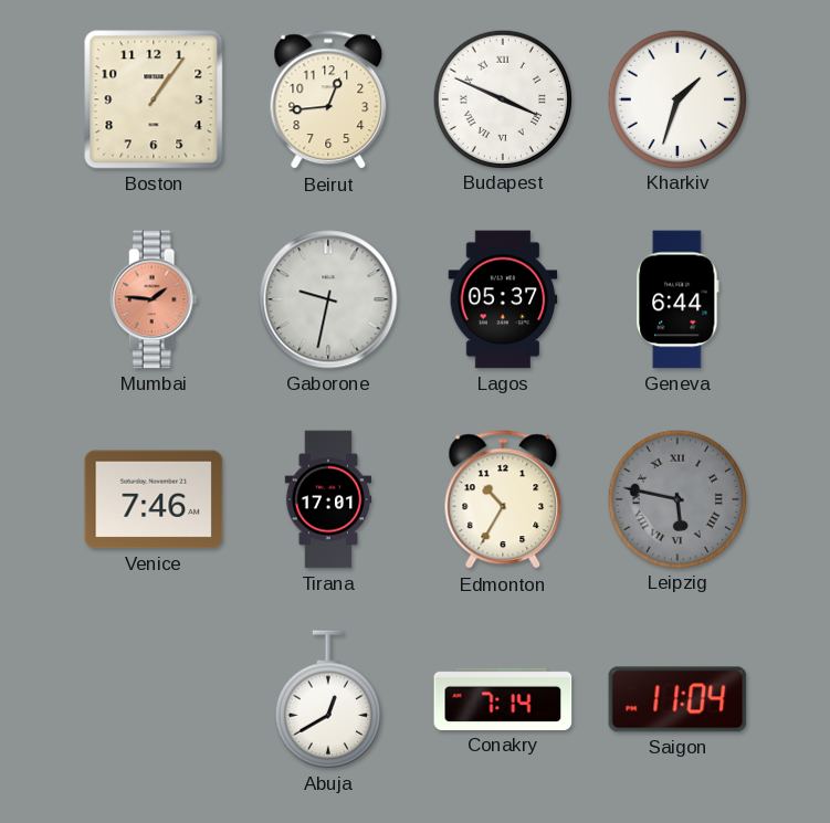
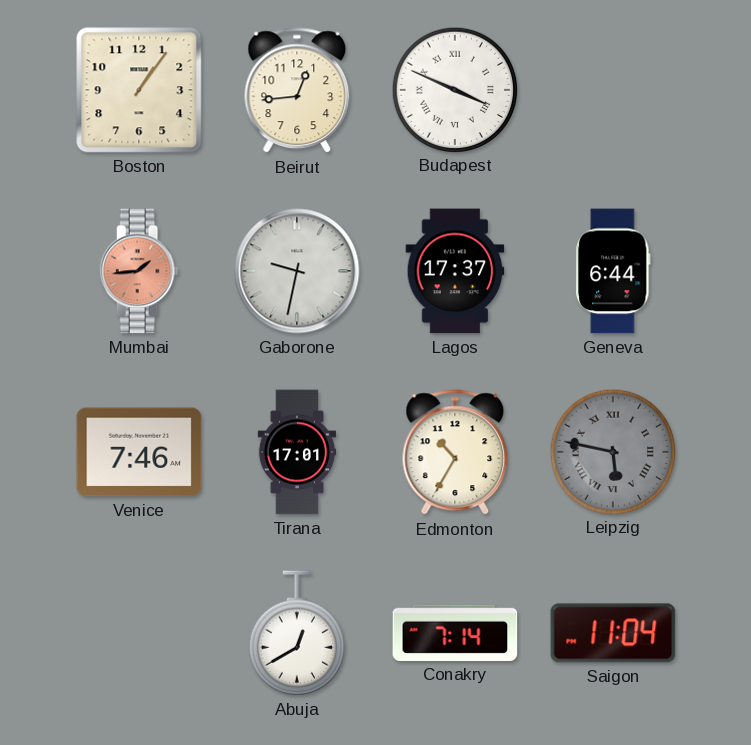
Kharkiv: 1:33 -> none (676, 98)
Mumbai: 1:46 -> 1:44 (139, 271)
Lagos: 05:37 -> 17:37 (455, 271)
